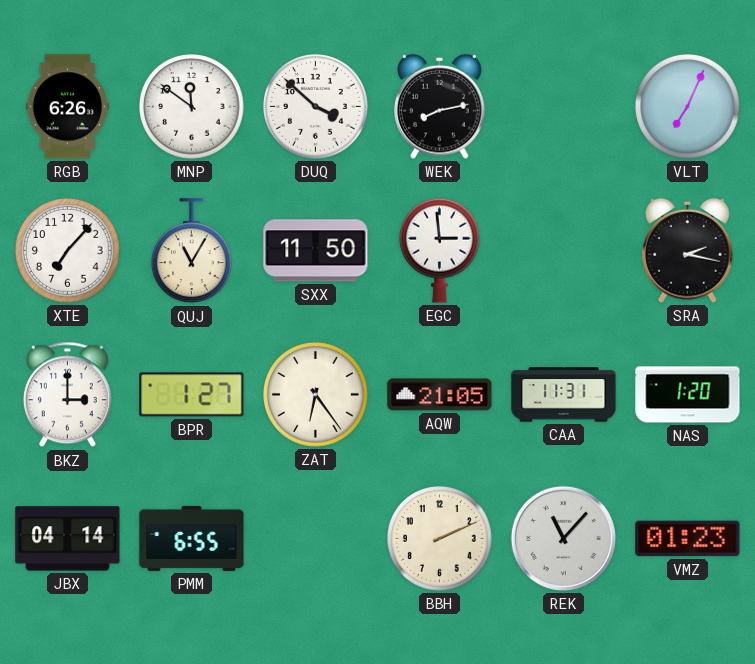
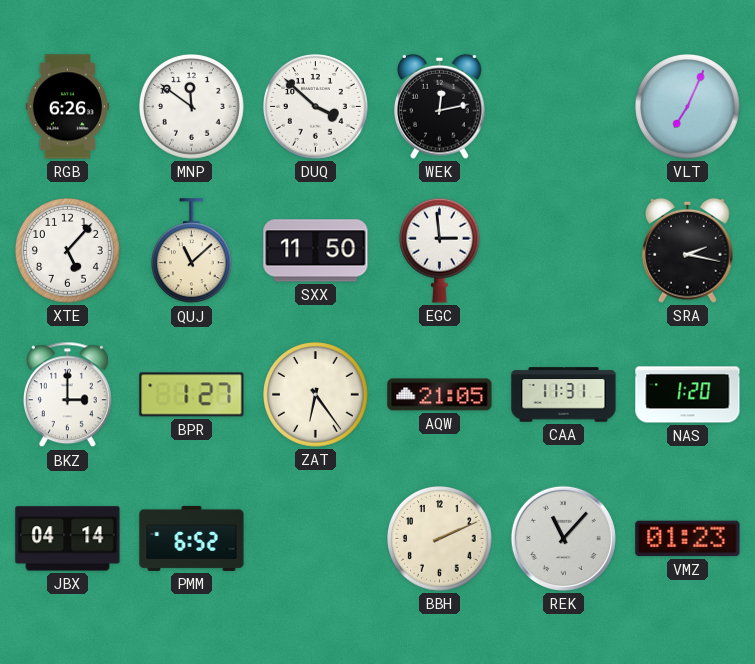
WEK: 8:13 -> 12:13 (440, 106)
XTE: 7:07 -> 5:07 (68, 251)
QUJ: 11:05 -> 11:08 (192, 251)
PMM: 6:55 -> 6:52 (192, 538)
